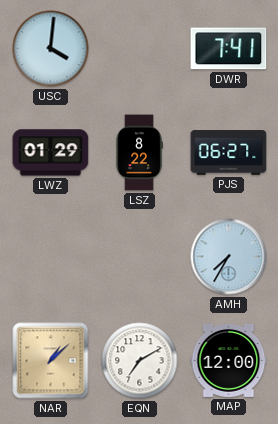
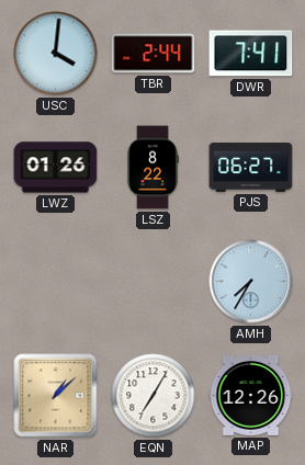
TBR: none -> 2:44 (154, 54)
LWZ: 01:29 -> 01:26 (56, 168)
EQN: 7:10 -> 7:05 (154, 396)
MAP: 12:00 -> 12:26 (251, 395)
